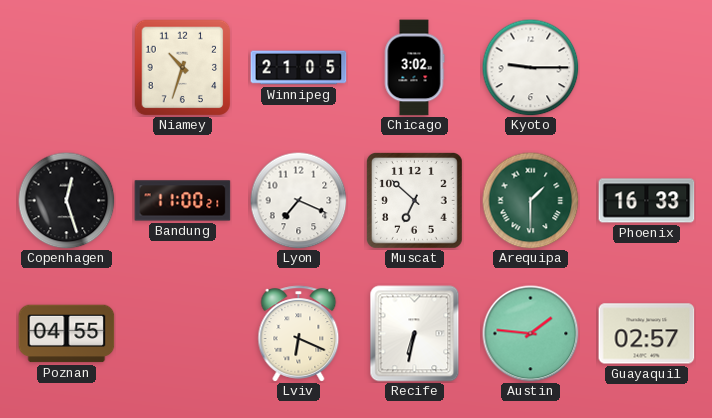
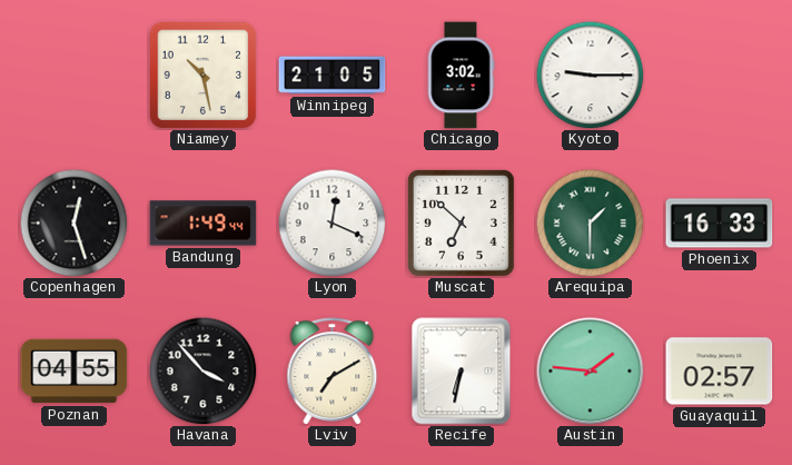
Niamey: 10:33 -> 10:28 (202, 75)
Bandung: 11:00 -> 1:49 (204, 224)
Lyon: 7:19 -> 12:19 (331, 222)
Havana: none -> 3:53 (202, 370)
Lviv: 6:19 -> 7:10 (333, 372)
